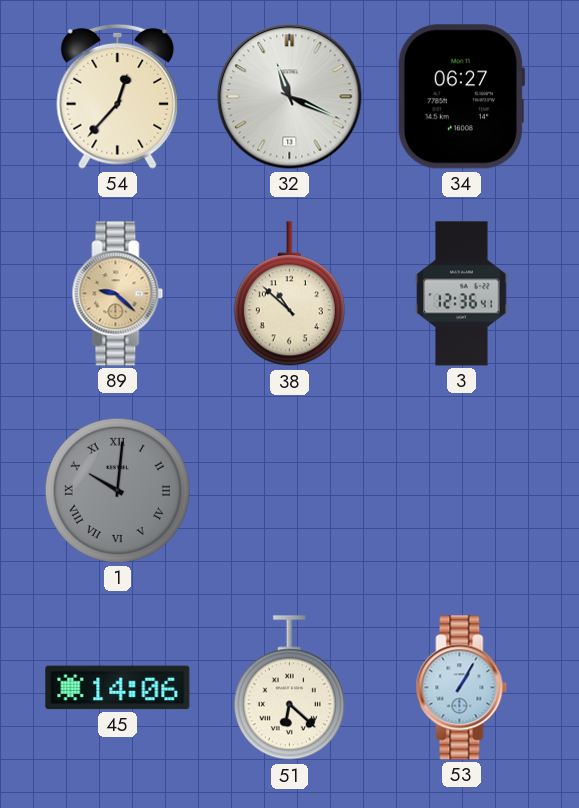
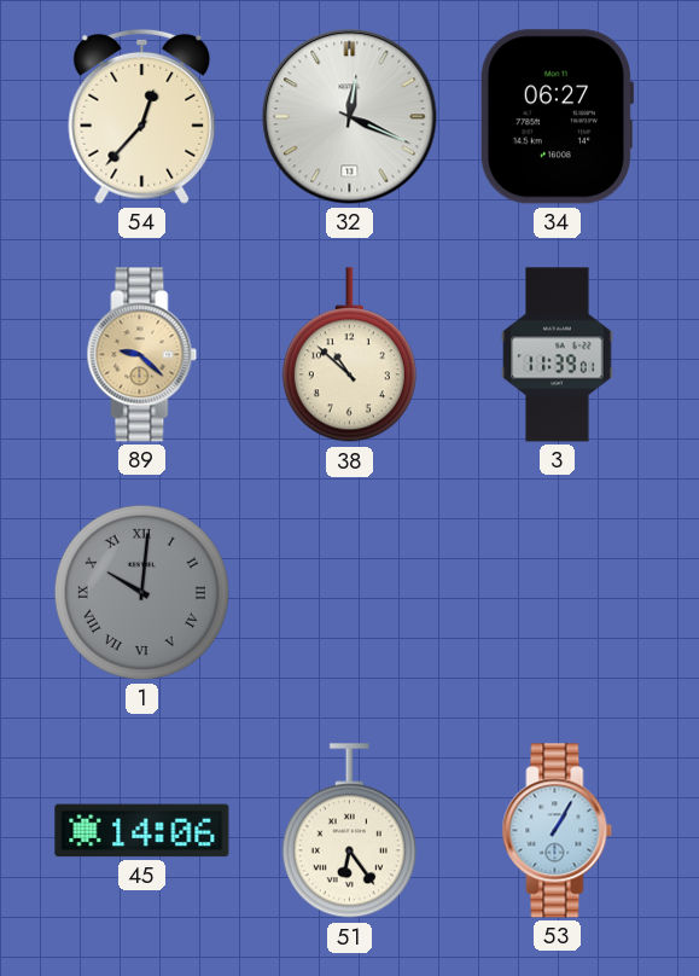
32: 11:19 -> 12:19 (350, 117)
3: 12:36 -> 11:39 (558, 355)
51: 6:22 -> 6:24 (349, 831)
